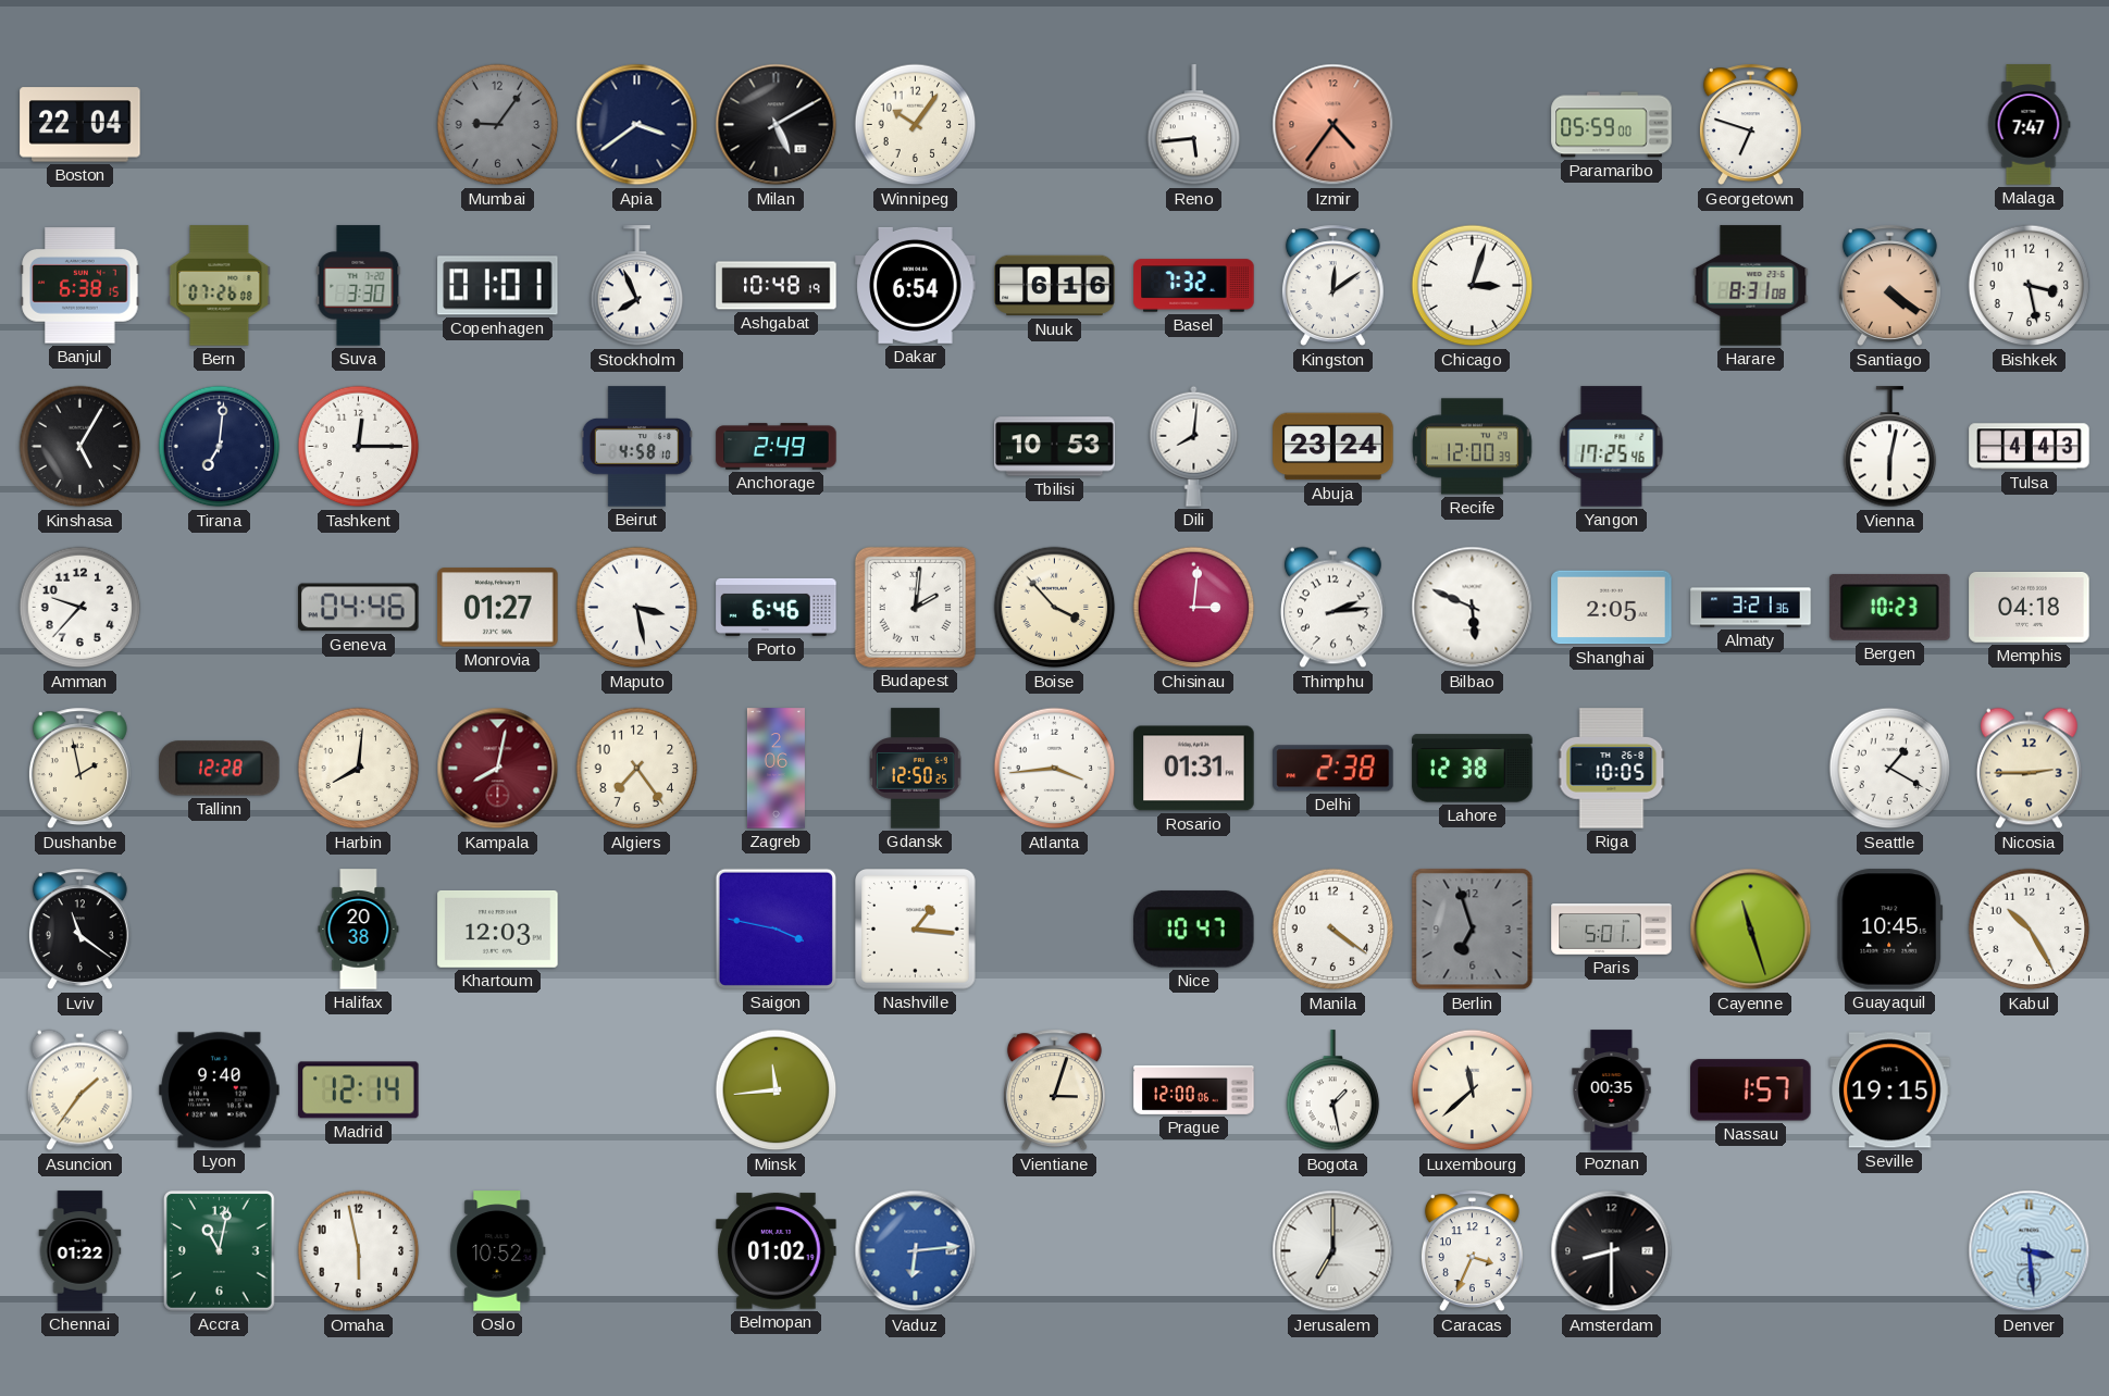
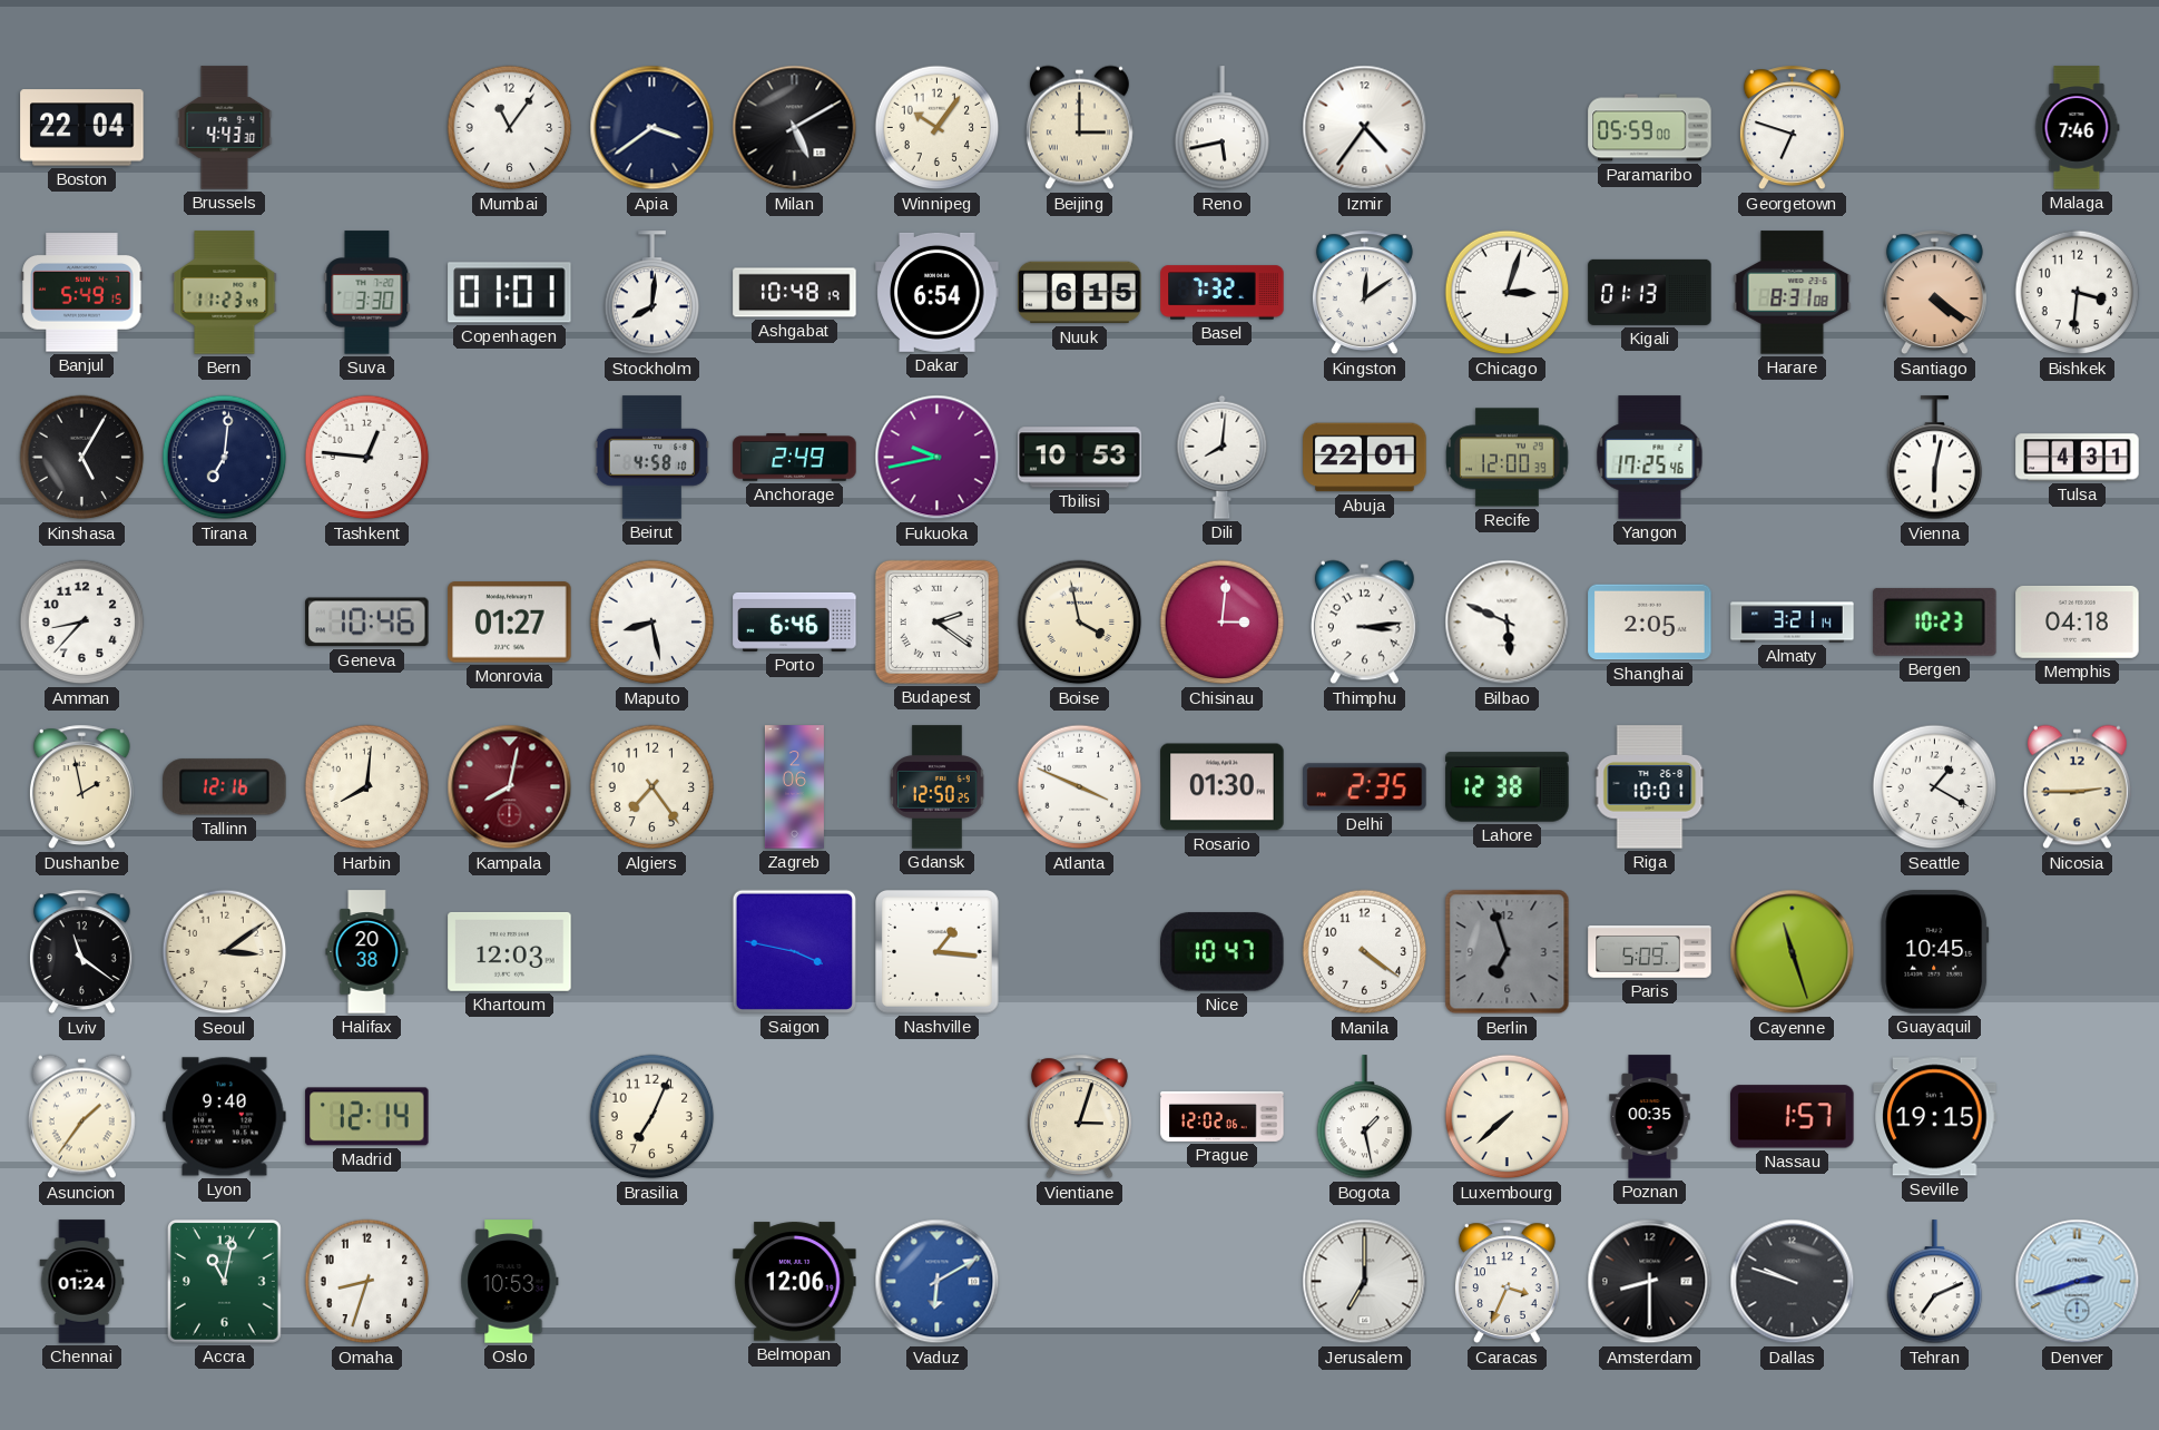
Brussels: none -> 4:43 (225, 128)
Mumbai: 9:06 -> 11:06 (510, 128)
Mumbai dial: grey -> white (510, 128)
Beijing: none -> 3:00 (1079, 128)
Reno: 5:44 -> 5:43 (1223, 128)
Izmir dial: salmon -> white (1365, 128)
Malaga: 7:47 -> 7:46 (2077, 128)
Banjul: 6:38 -> 5:49 (82, 293)
Bern: 07:26 -> 11:23 (225, 293)
Stockholm: 7:56 -> 8:01 (652, 293)
Nuuk: 6:16 -> 6:15 (1080, 293)
Kigali: none -> 01:13 (1650, 292)
Bishkek: 3:28 -> 3:31 (2078, 293)
Tashkent: 12:15 -> 12:46 (367, 458)
Fukuoka: none -> 9:43 (938, 458)
Abuja: 23:24 -> 22:01 (1365, 458)
Tulsa: 4:43 -> 4:31 (2078, 458)
Amman: 9:37 -> 8:37 (82, 623)
Geneva: 04:46 -> 10:46 (367, 623)
Maputo: 3:28 -> 8:28 (652, 623)
Budapest: 2:01 -> 2:21 (936, 621)
Boise: 3:53 -> 3:58 (1080, 623)
Thimphu: 2:14 -> 3:14 (1364, 623)
Almaty: 3:21:36 -> 3:21:14 (1793, 623)
Tallinn: 12:28 -> 12:16 (225, 787)
Atlanta: 3:44 -> 3:49 (1080, 787)
Rosario: 01:31 -> 01:30 (1223, 787)
Delhi: 2:38 -> 2:35 (1365, 787)
Riga: 10:05 -> 10:01 (1650, 787)
Seoul: none -> 3:09 (225, 952)
Paris: 5:01 -> 5:09 (1650, 952)
Kabul: 10:25 -> none (2030, 930)
Brasilia: none -> 7:04 (652, 1117)
Minsk: 11:44 -> none (777, 1090)
Prague: 12:00 -> 12:02 (1223, 1116)
Luxembourg: 11:38 -> 7:38 (1508, 1117)
Chennai: 01:22 -> 01:24 (82, 1282)
Omaha: 5:58 -> 8:33 (367, 1282)
Oslo: 10:52 -> 10:53 (510, 1282)
Belmopan: 01:02 -> 12:06 (795, 1282)
Vaduz: 6:14 -> 6:10 (938, 1282)
Dallas: none -> 9:48 (1793, 1282)
Tehran: none -> 7:11 (1935, 1282)
Denver: 3:29 -> 2:42 (2078, 1282)
